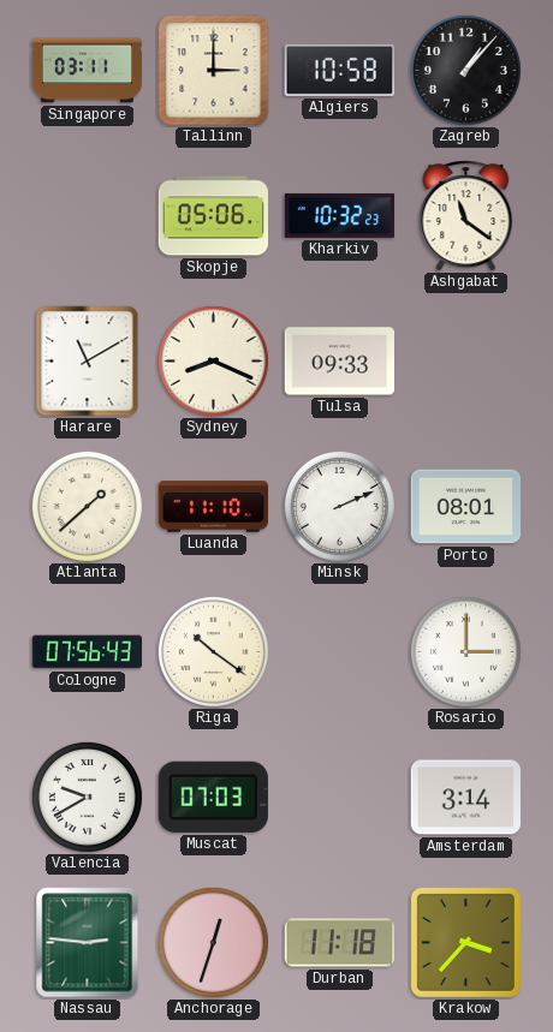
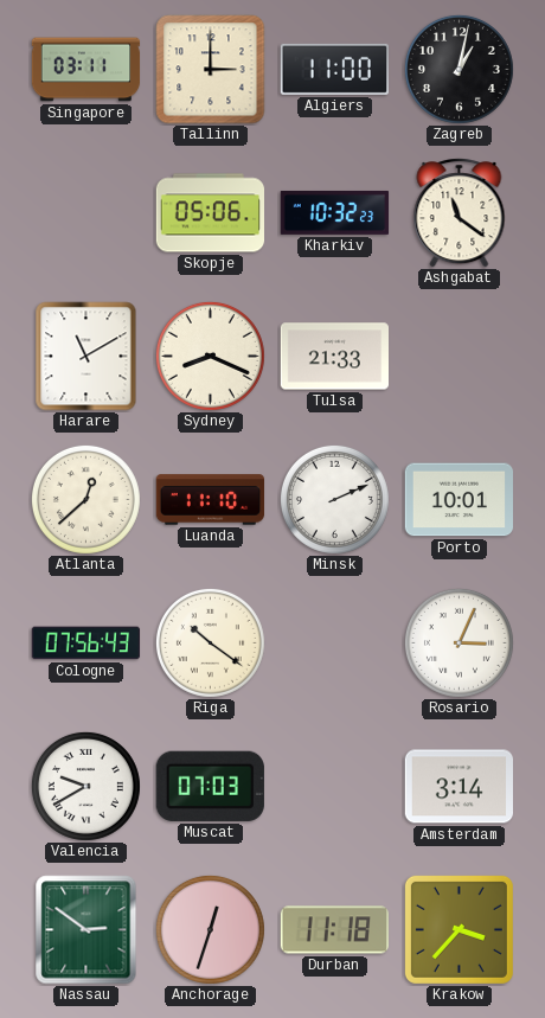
Algiers: 10:58 -> 11:00 (334, 69)
Zagreb: 1:07 -> 1:02 (459, 69)
Tulsa: 09:33 -> 21:33 (334, 357)
Atlanta: 1:38 -> 12:38 (85, 499)
Porto: 08:01 -> 10:01 (460, 500)
Rosario: 3:00 -> 3:04 (459, 642)
Nassau: 2:46 -> 2:51 (86, 930)
